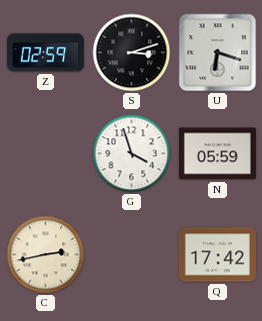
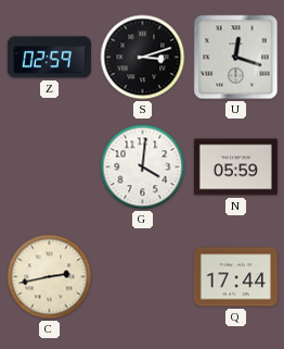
U: 6:18 -> 12:18 (236, 58)
G: 3:57 -> 4:01 (143, 167)
Q: 17:42 -> 17:44 (235, 277)
